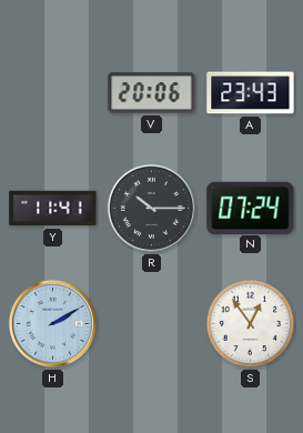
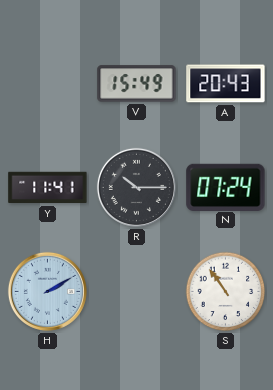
V: 20:06 -> 15:49 (137, 84)
A: 23:43 -> 20:43 (226, 84)
S: 12:54 -> 10:54 (226, 292)
